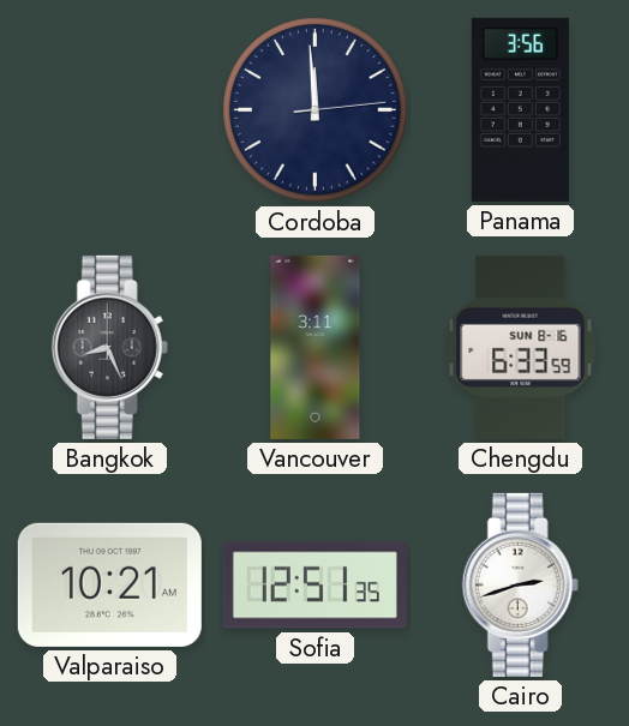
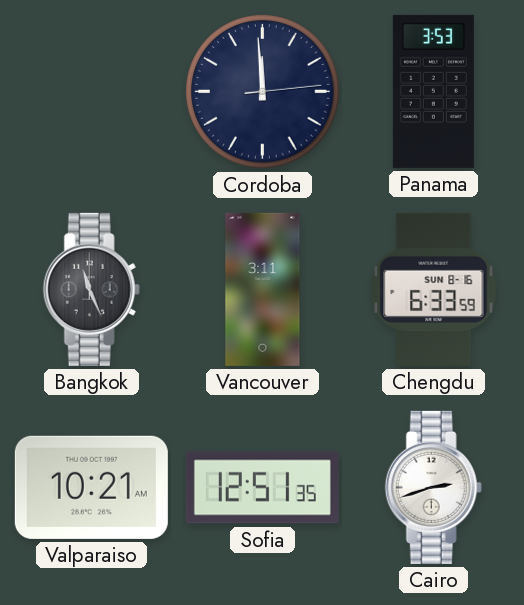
Panama: 3:56 -> 3:53 (433, 91)
Bangkok: 8:26 -> 11:26 (91, 289)
